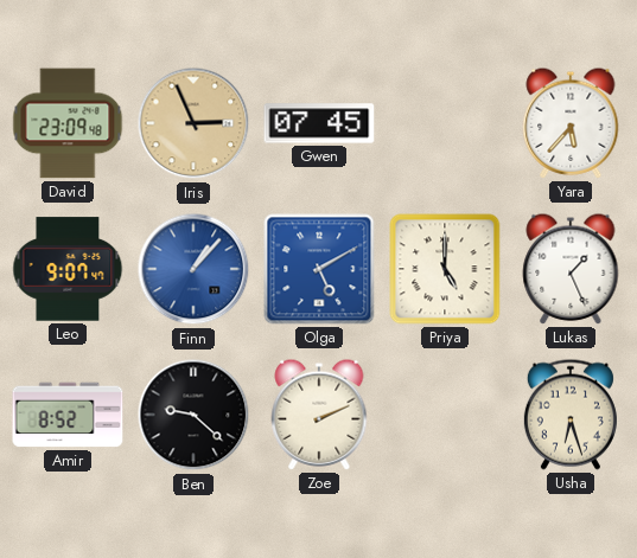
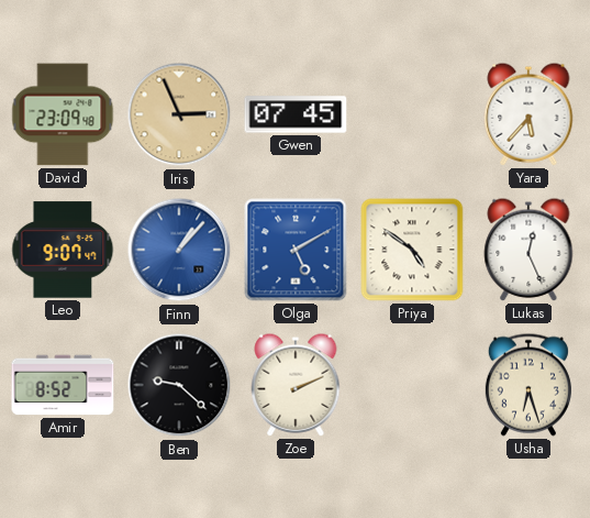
Priya: 5:00 -> 4:51 (412, 250)
Lukas: 1:26 -> 12:26 (528, 250)
